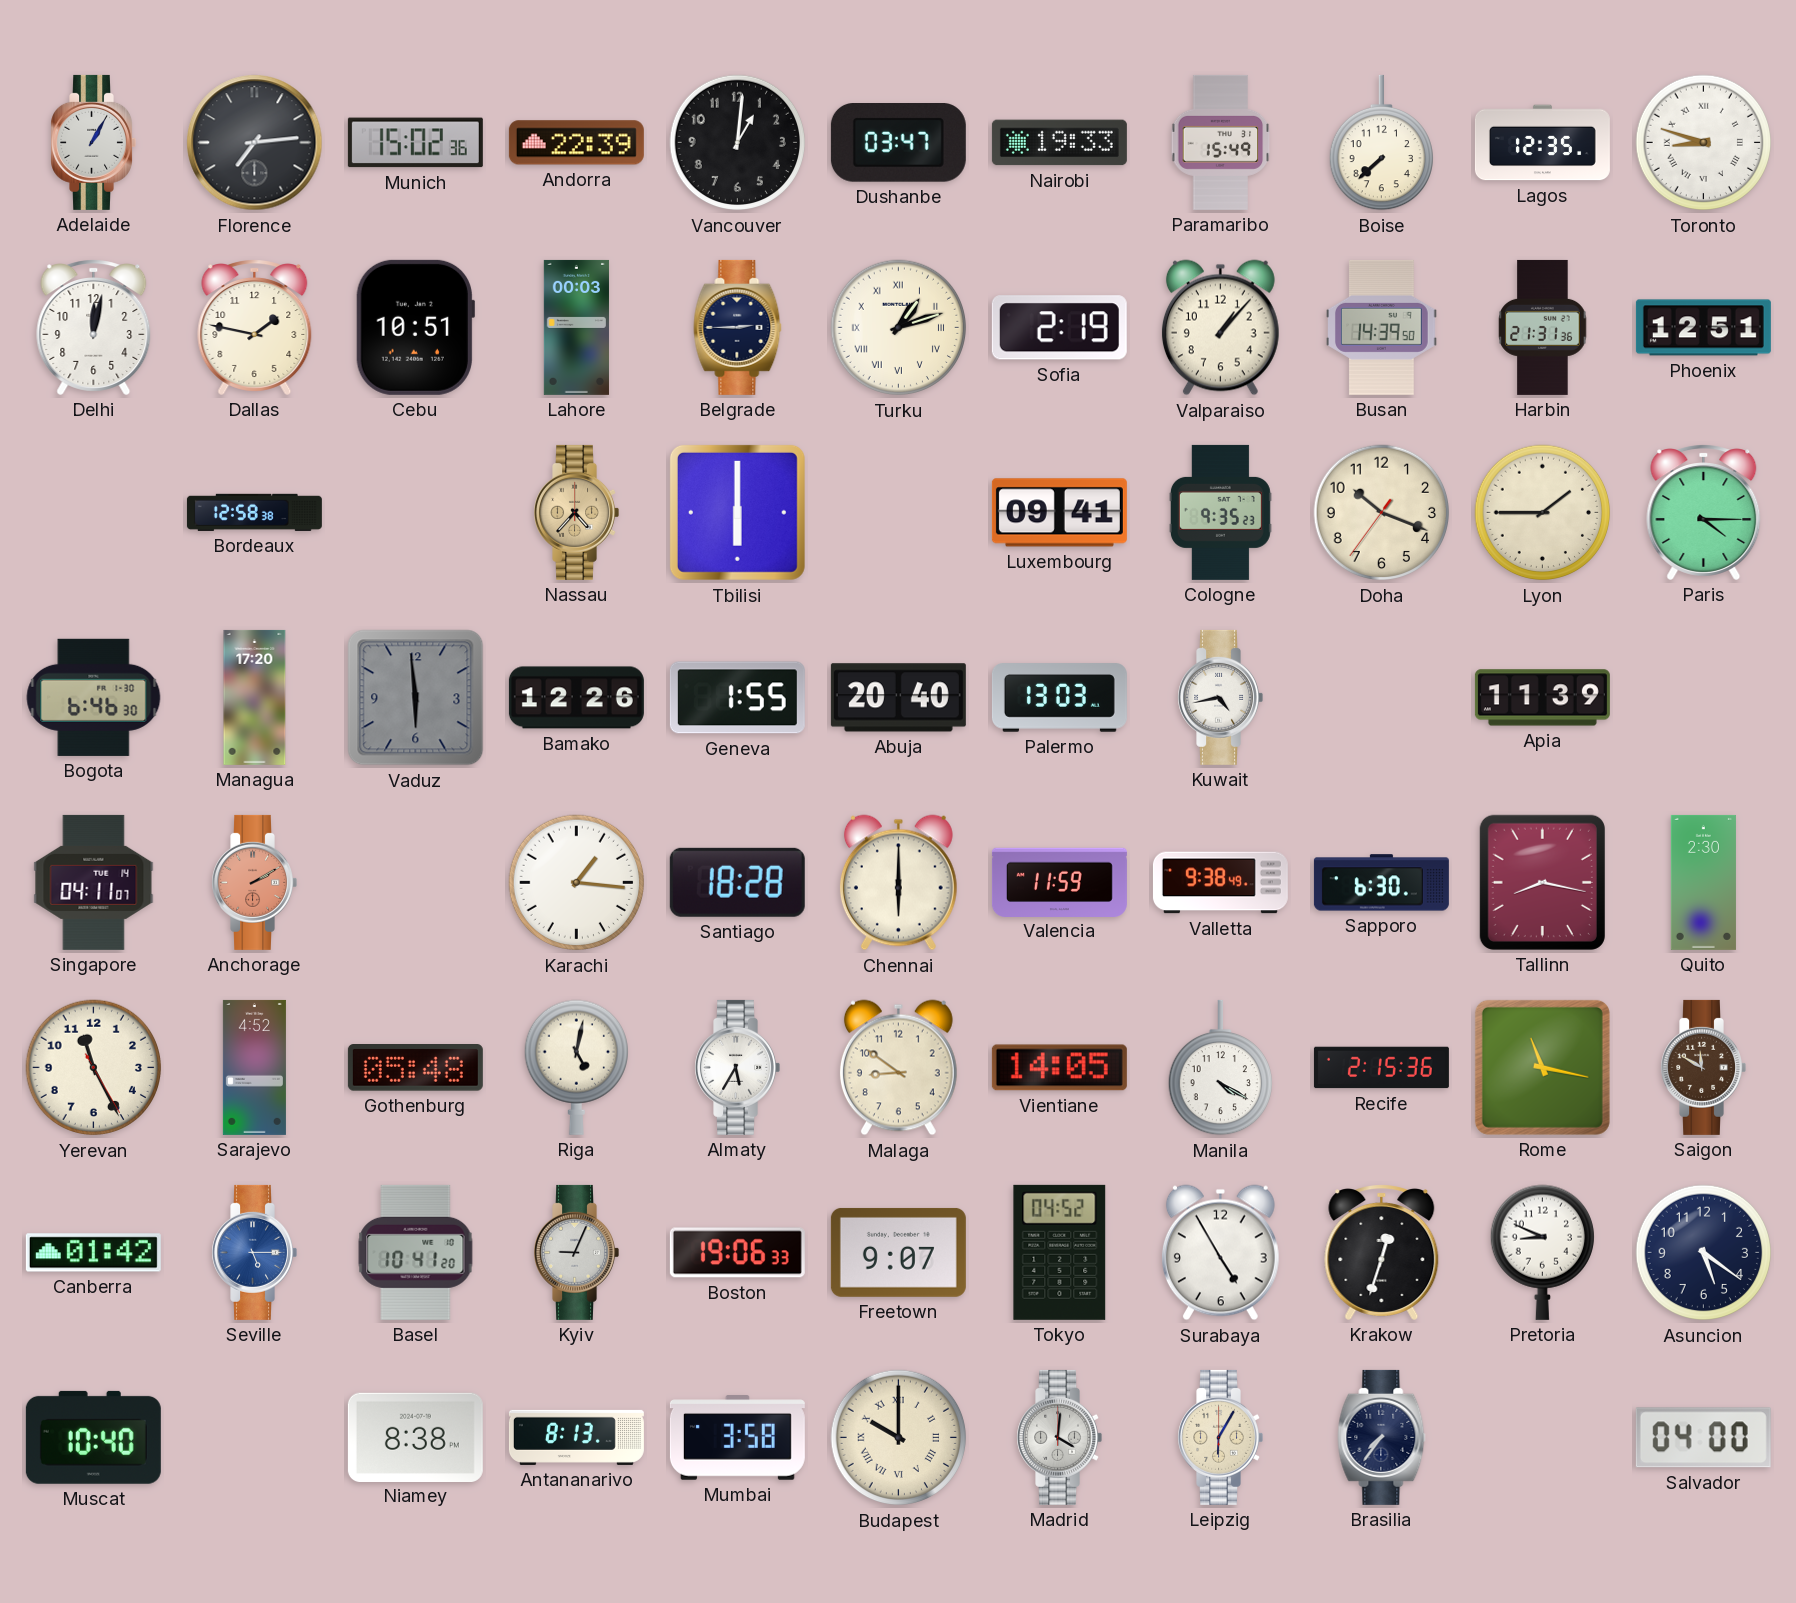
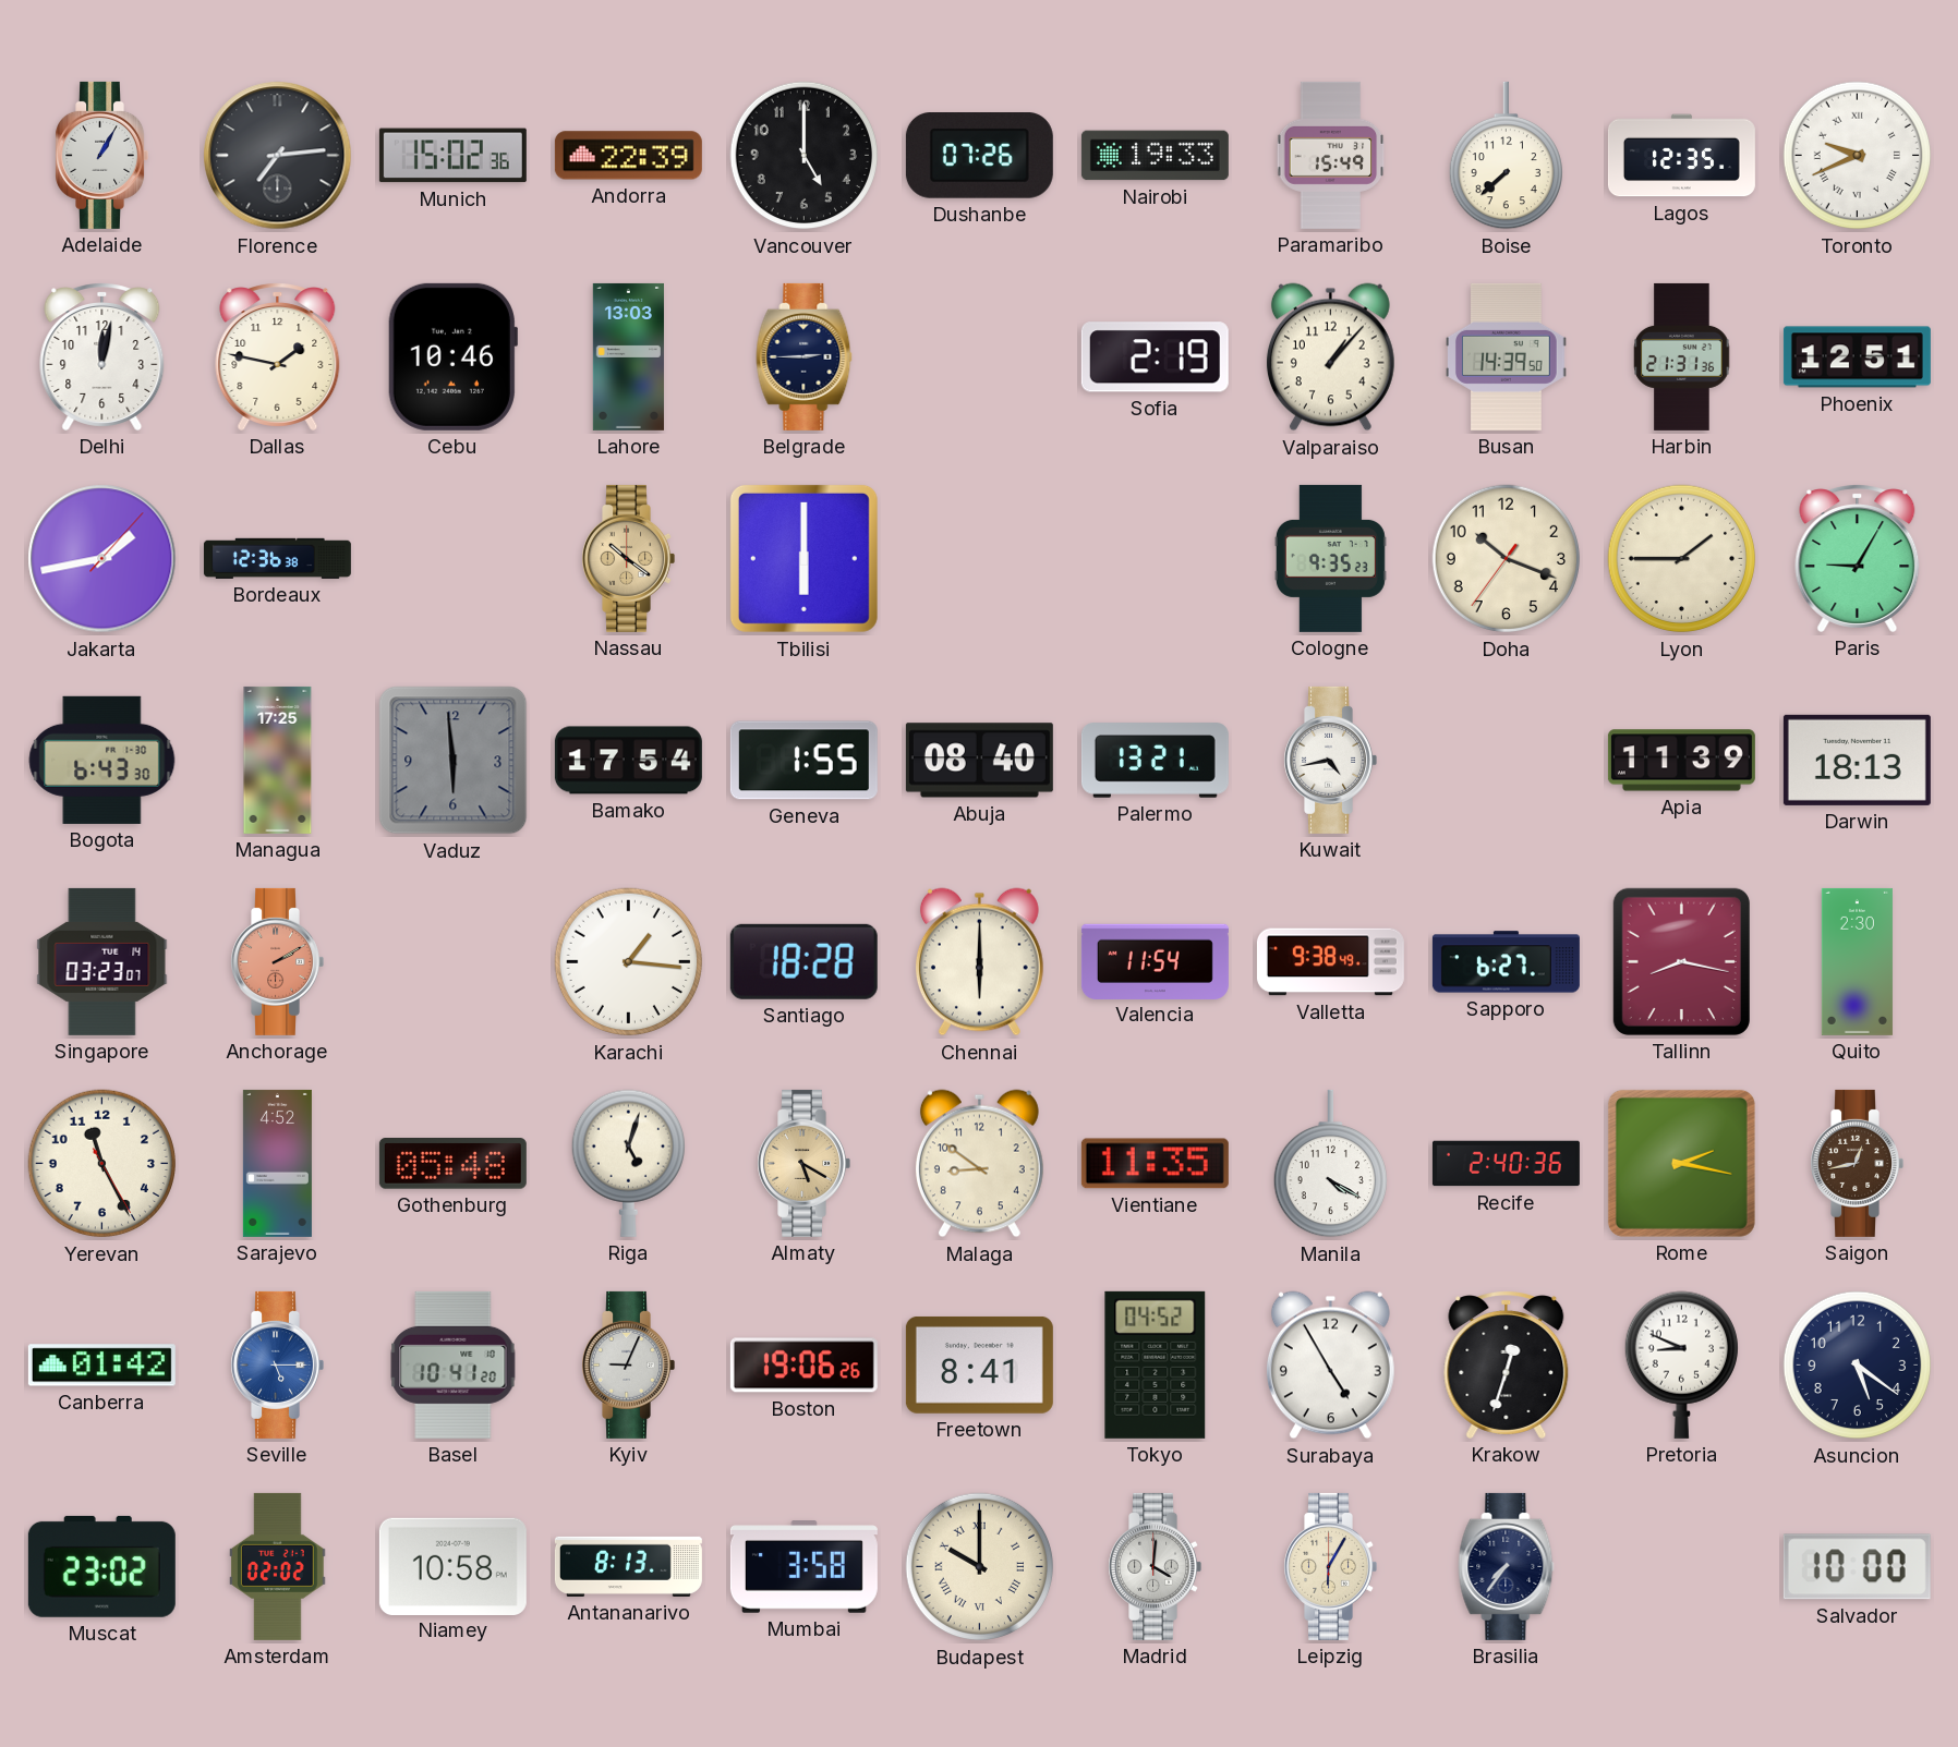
Vancouver: 1:01 -> 5:00 (805, 156)
Dushanbe: 03:47 -> 07:26 (979, 156)
Toronto: 8:48 -> 9:41 (1858, 156)
Cebu: 10:51 -> 10:46 (452, 356)
Lahore: 00:03 -> 13:03 (628, 356)
Turku: 1:12 -> none (899, 328)
Jakarta: none -> 1:43 (102, 559)
Bordeaux: 12:58 -> 12:36 (277, 558)
Nassau: 4:37 -> 10:21 (628, 558)
Luxembourg: 09:41 -> none (1059, 513)
Paris: 4:15 -> 9:05 (1858, 558)
Bogota: 6:46 -> 6:43 (102, 760)
Managua: 17:20 -> 17:25 (278, 760)
Bamako: 12:26 -> 17:54 (628, 761)
Abuja: 20:40 -> 08:40 (979, 761)
Palermo: 13:03 -> 13:21 (1155, 761)
Darwin: none -> 18:13 (1857, 760)
Singapore: 04:11 -> 03:23 (102, 961)
Valencia: 11:59 -> 11:54 (1155, 961)
Sapporo: 6:30 -> 6:27 (1506, 962)
Riga: 5:02 -> 5:03 (628, 1163)
Almaty: 5:35 -> 5:20 (803, 1163)
Almaty dial: white -> champagne (803, 1163)
Vientiane: 14:05 -> 11:35 (1155, 1164)
Recife: 2:15 -> 2:40 (1506, 1164)
Rome: 11:17 -> 2:17 (1681, 1163)
Saigon: 11:50 -> 12:43 (1857, 1163)
Boston: 19:06:33 -> 19:06:26 (803, 1366)
Freetown: 9:07 -> 8:41 (979, 1364)
Muscat: 10:40 -> 23:02 (101, 1566)
Amsterdam: none -> 02:02 (278, 1566)
Niamey: 8:38 -> 10:58 (452, 1566)
Salvador: 04:00 -> 10:00 (1857, 1567)
